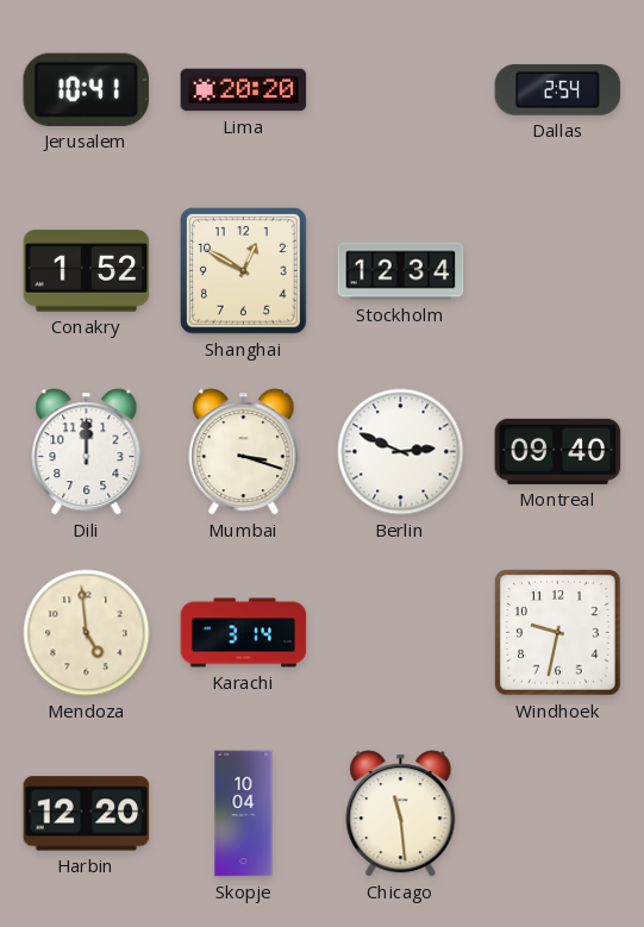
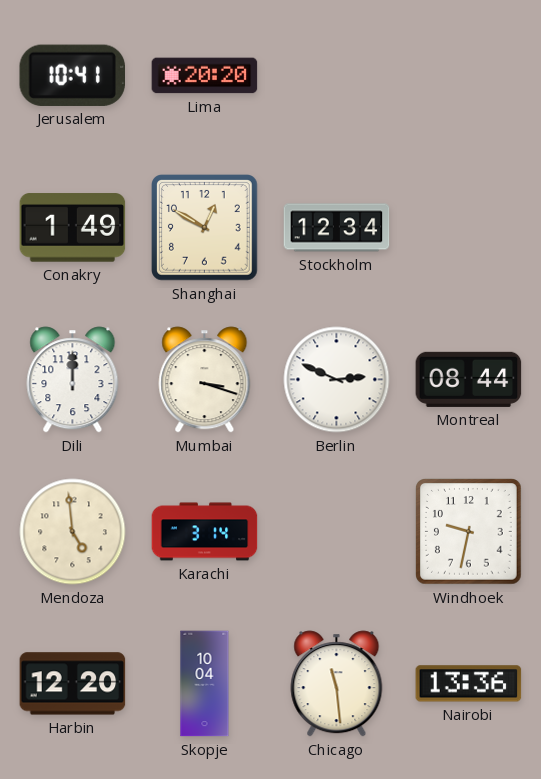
Dallas: 2:54 -> none (558, 89)
Conakry: 1:52 -> 1:49 (73, 228)
Montreal: 09:40 -> 08:44 (469, 379)
Nairobi: none -> 13:36 (469, 684)
